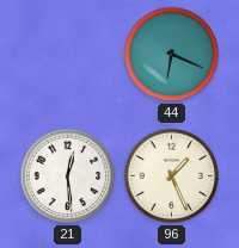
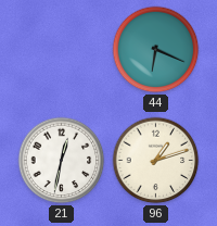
21: 12:29 -> 12:32 (62, 161)
96: 1:26 -> 1:12 (156, 161)
